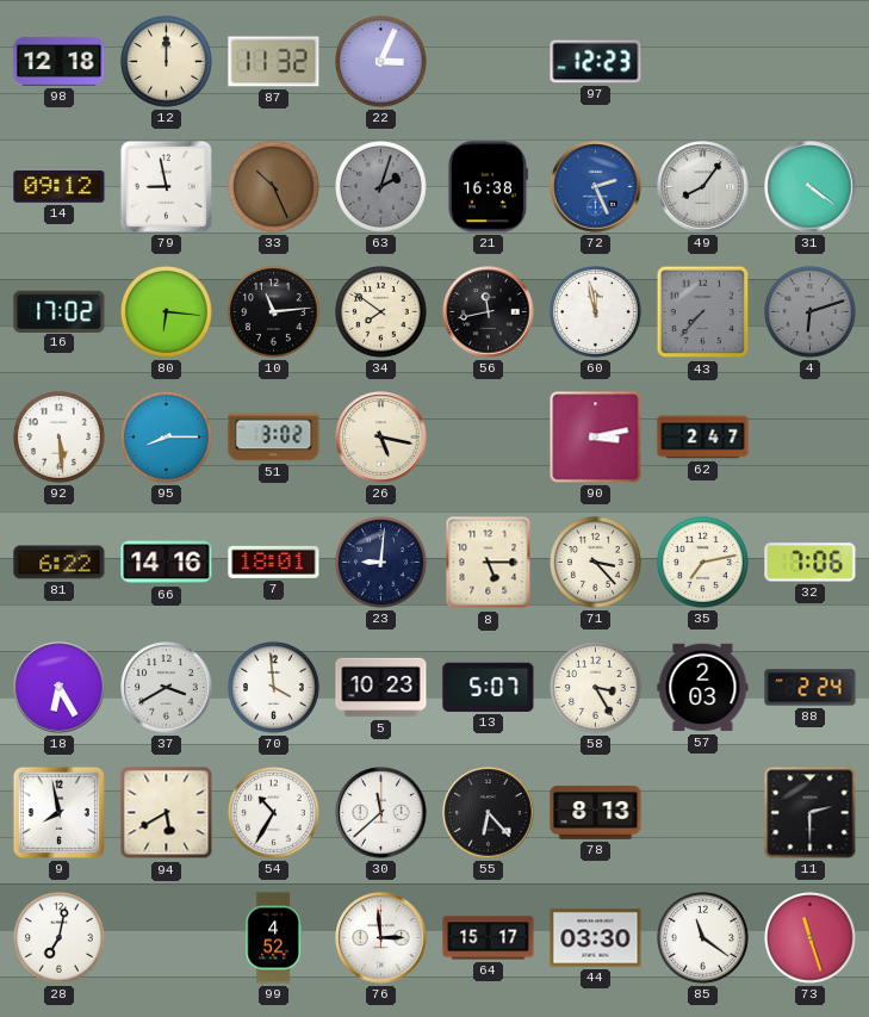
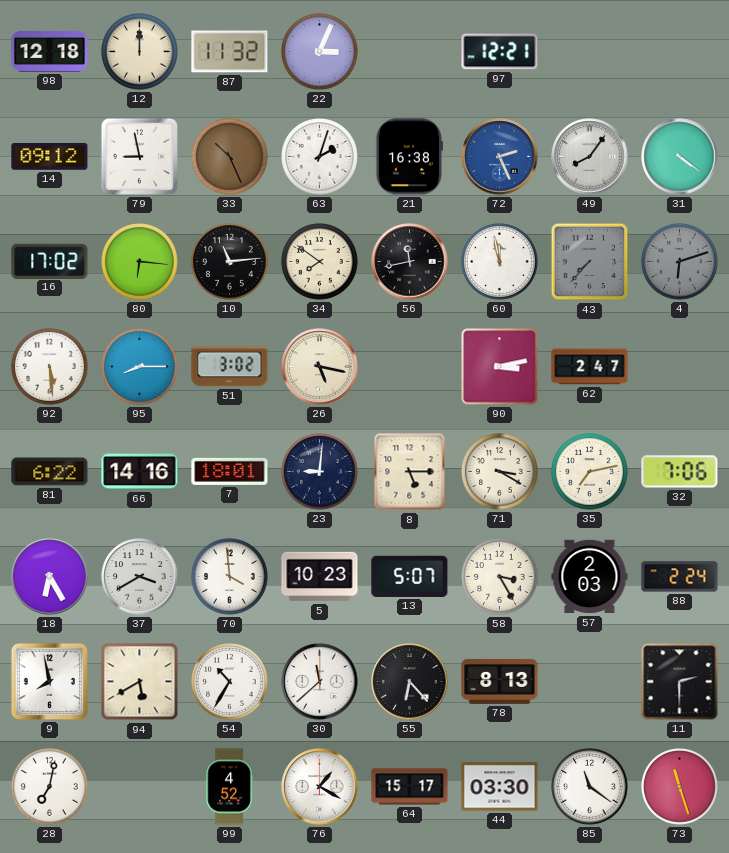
97: 12:23 -> 12:21 (500, 52)
63 dial: grey -> white (320, 157)
71: 3:23 -> 3:20 (500, 472)
76: 2:59 -> 1:20 (320, 787)
